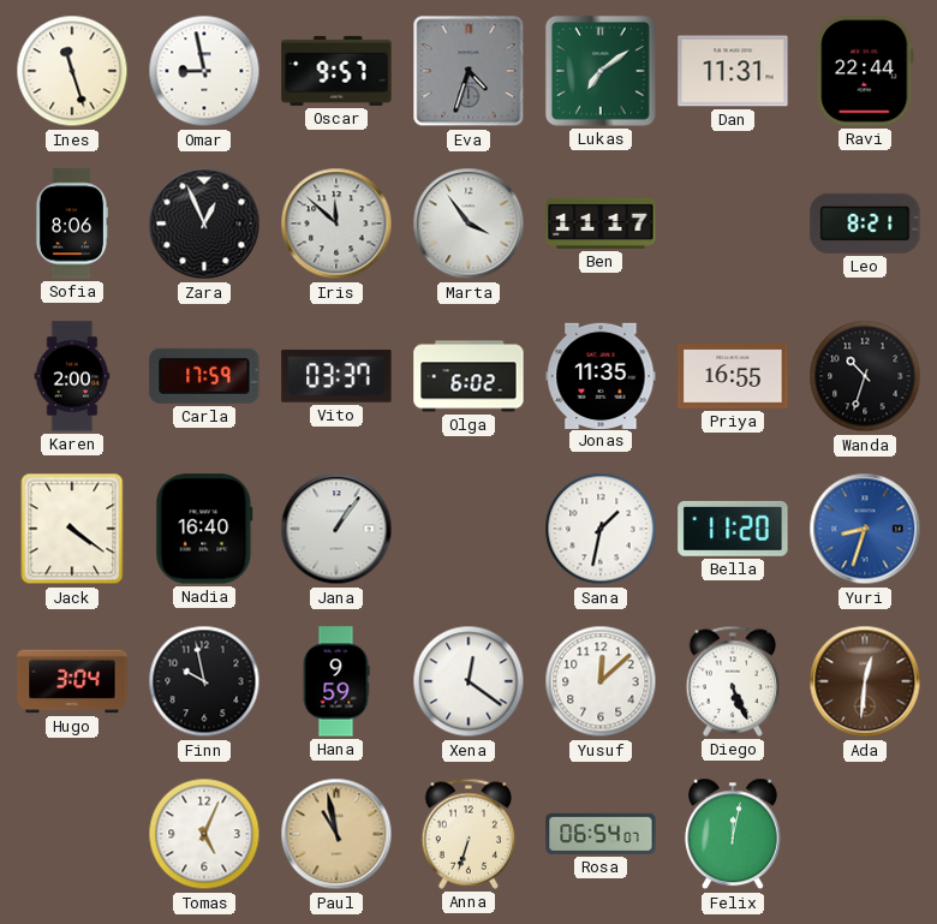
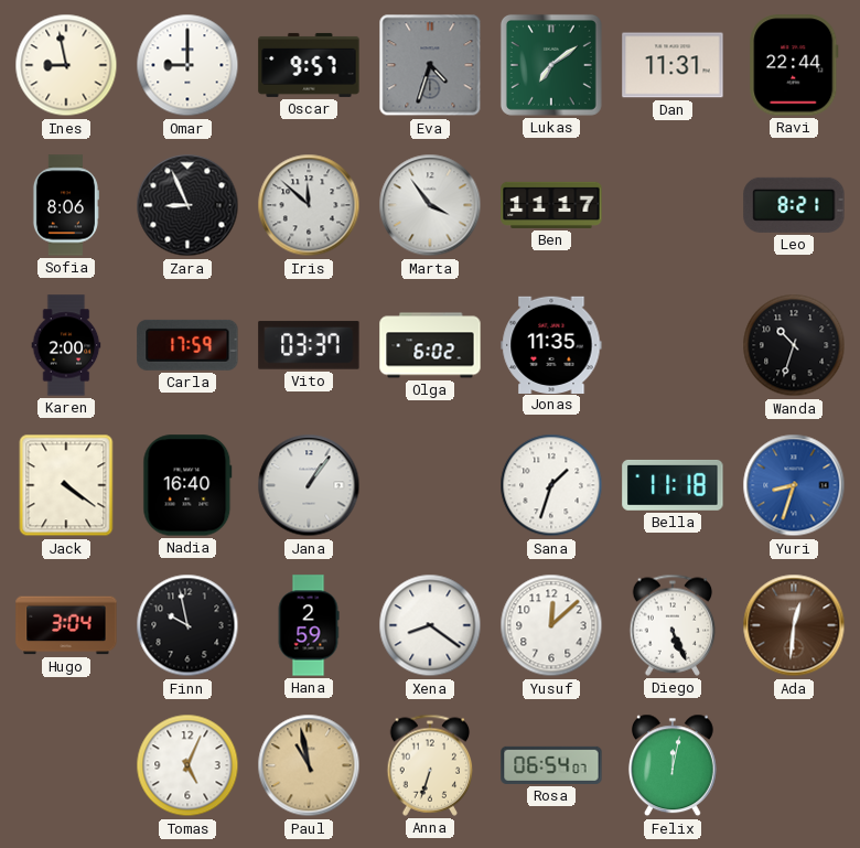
Ines: 11:27 -> 8:58 (66, 65)
Omar: 8:58 -> 9:00 (187, 65)
Zara: 12:56 -> 8:56 (187, 205)
Priya: 16:55 -> none (733, 377)
Sana: 1:32 -> 1:33 (551, 485)
Bella: 11:20 -> 11:18 (673, 485)
Hana: 9:59 -> 2:59 (309, 625)
Xena: 12:21 -> 8:21 (430, 625)
